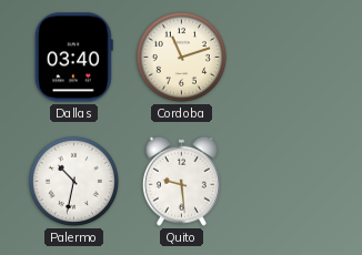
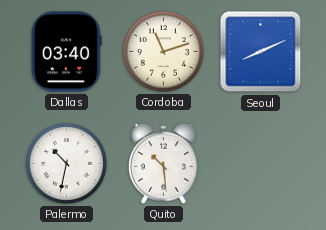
Seoul: none -> 8:11 (261, 52)
Quito: 9:29 -> 10:29 (163, 163)
